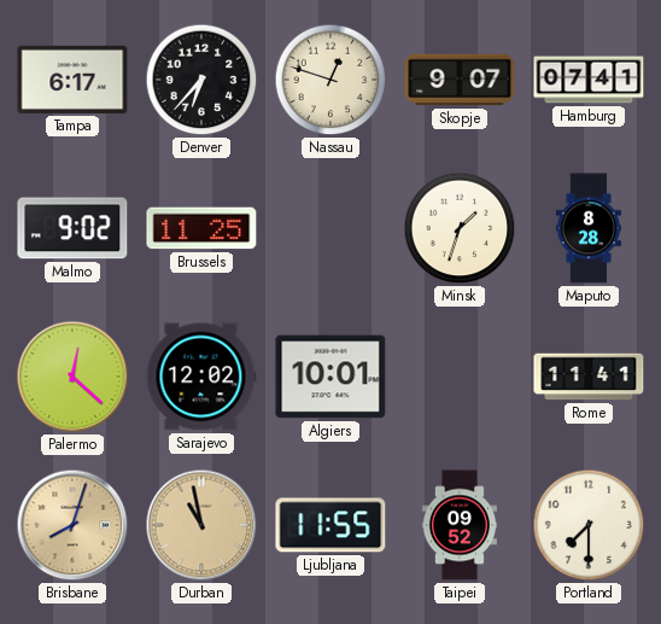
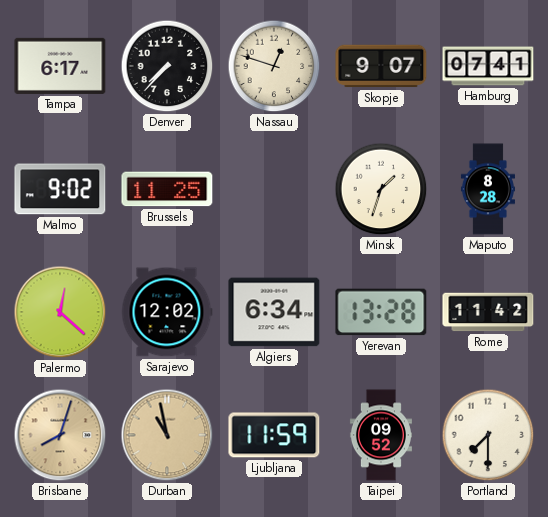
Denver: 6:37 -> 7:37 (167, 66)
Algiers: 10:01 -> 6:34 (274, 312)
Yerevan: none -> 13:28 (381, 312)
Rome: 11:41 -> 11:42 (488, 312)
Ljubljana: 11:55 -> 11:59 (274, 435)
